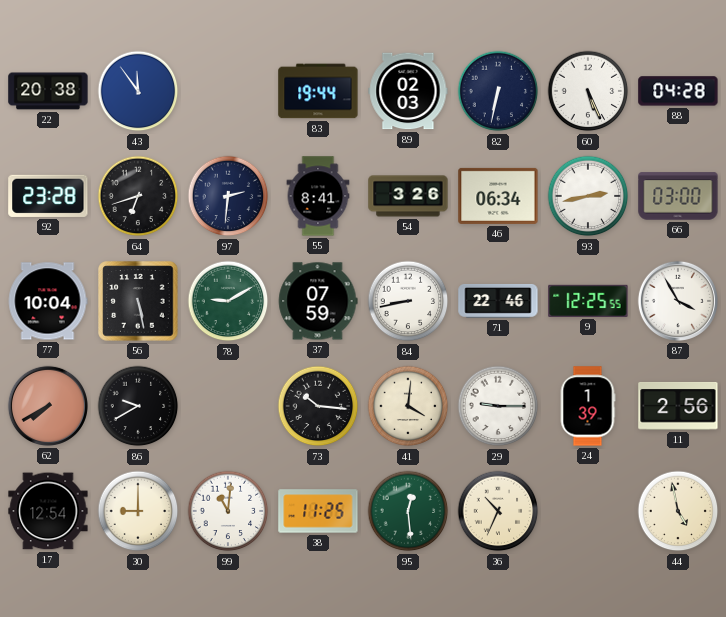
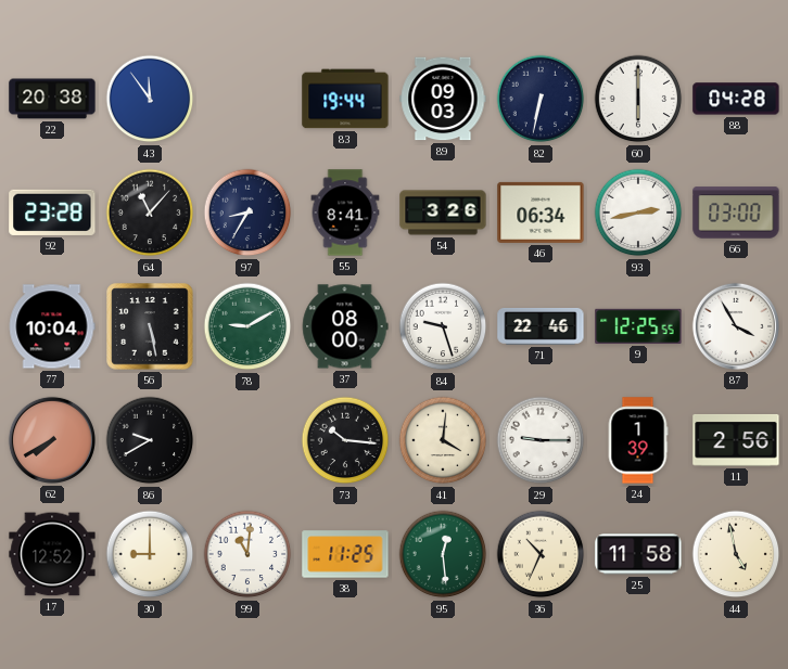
89: 02:03 -> 09:03 (443, 99)
60: 5:26 -> 6:00 (638, 99)
64: 6:42 -> 11:07 (150, 213)
97: 2:31 -> 8:35 (247, 213)
37: 07:59 -> 08:00 (345, 326)
84: 8:43 -> 9:27 (443, 326)
17: 12:54 -> 12:52 (52, 554)
25: none -> 11:58 (638, 554)
